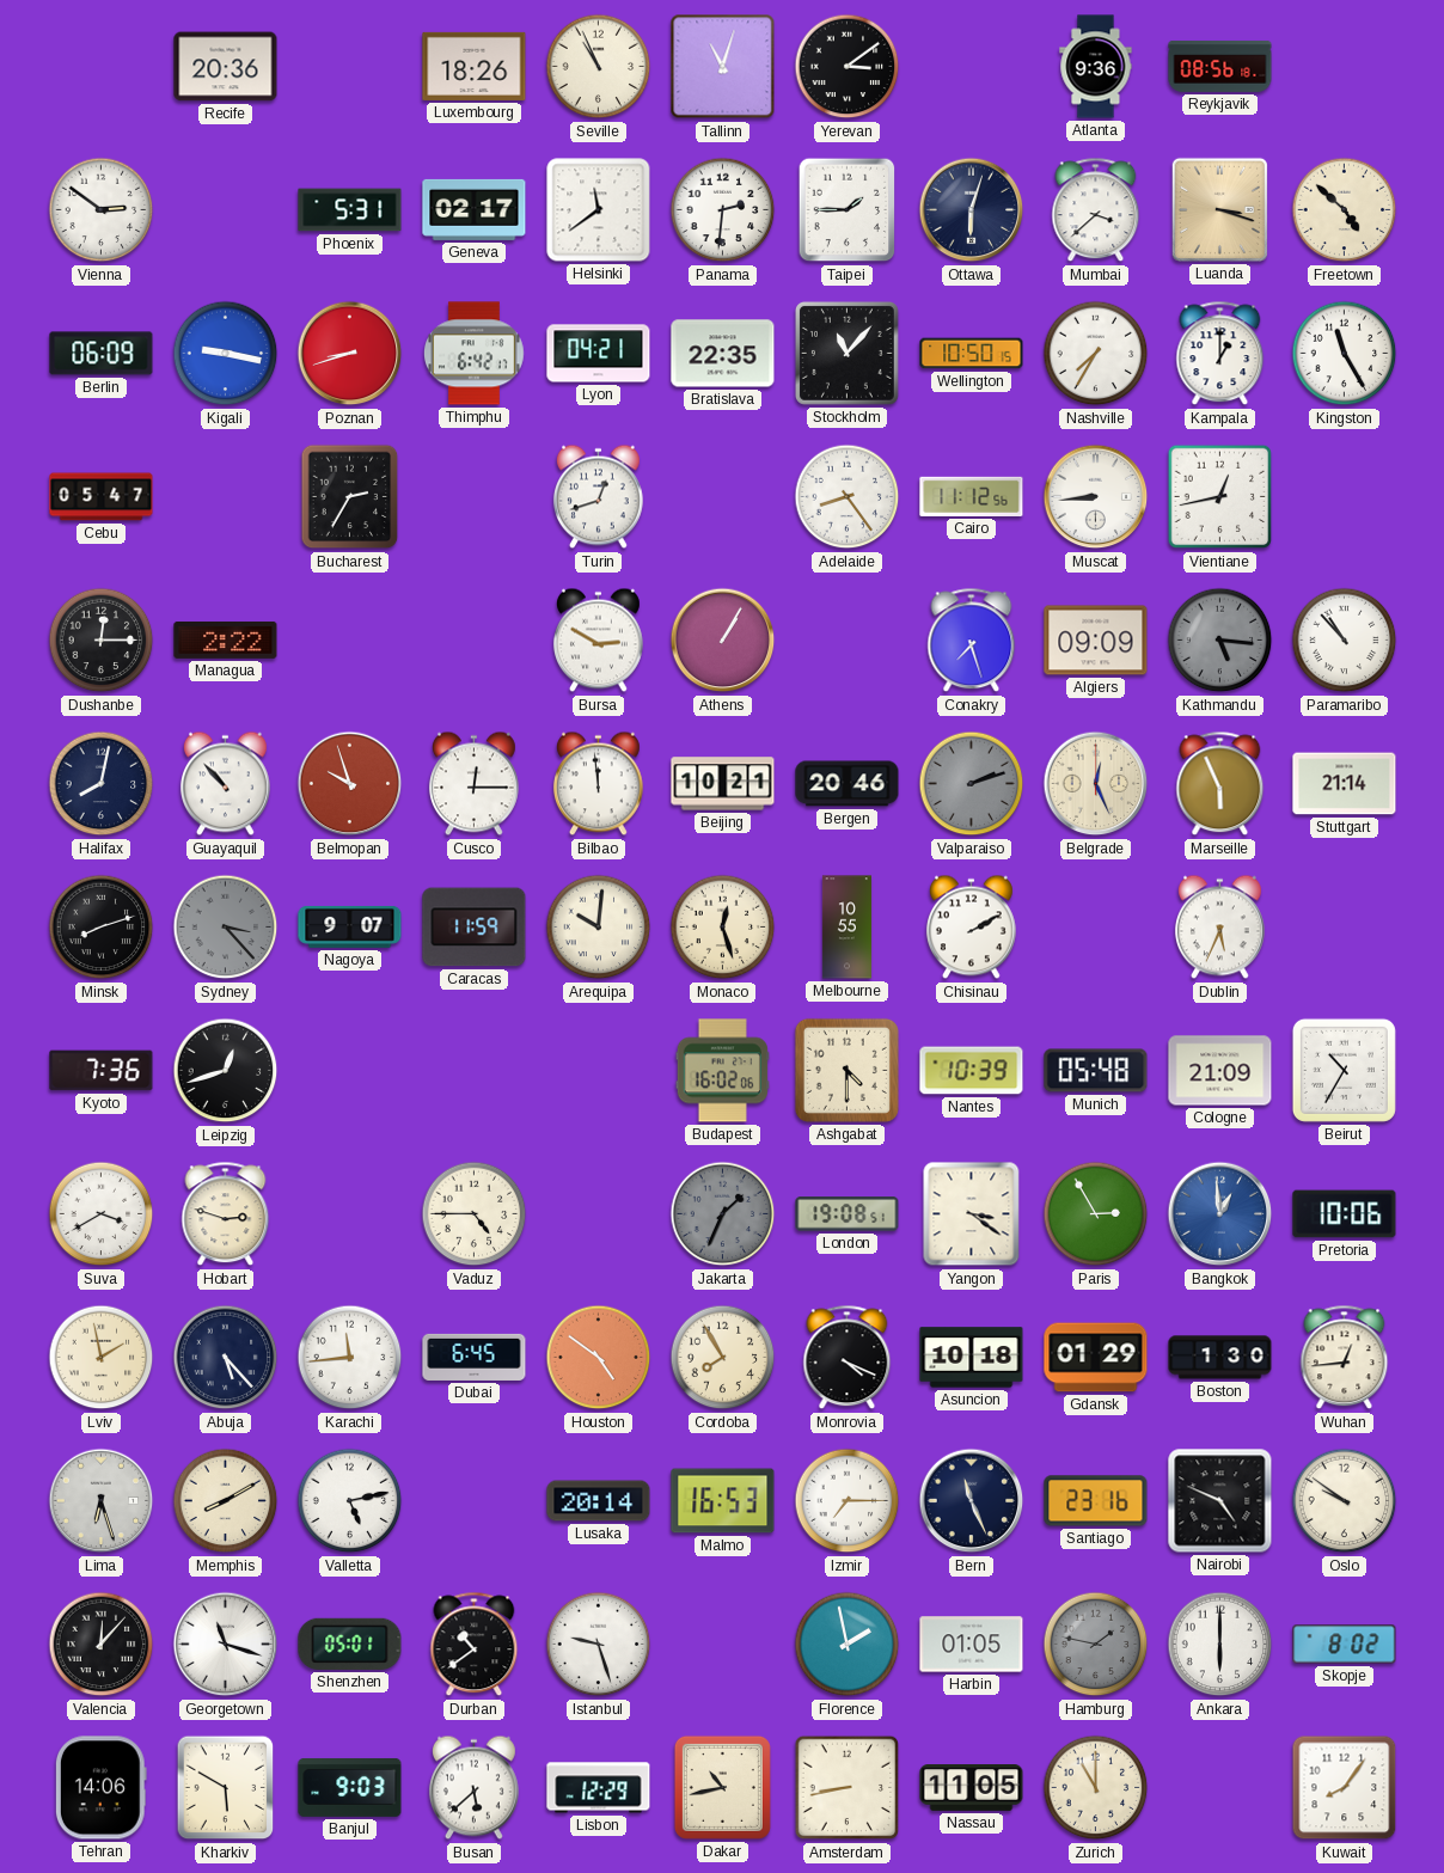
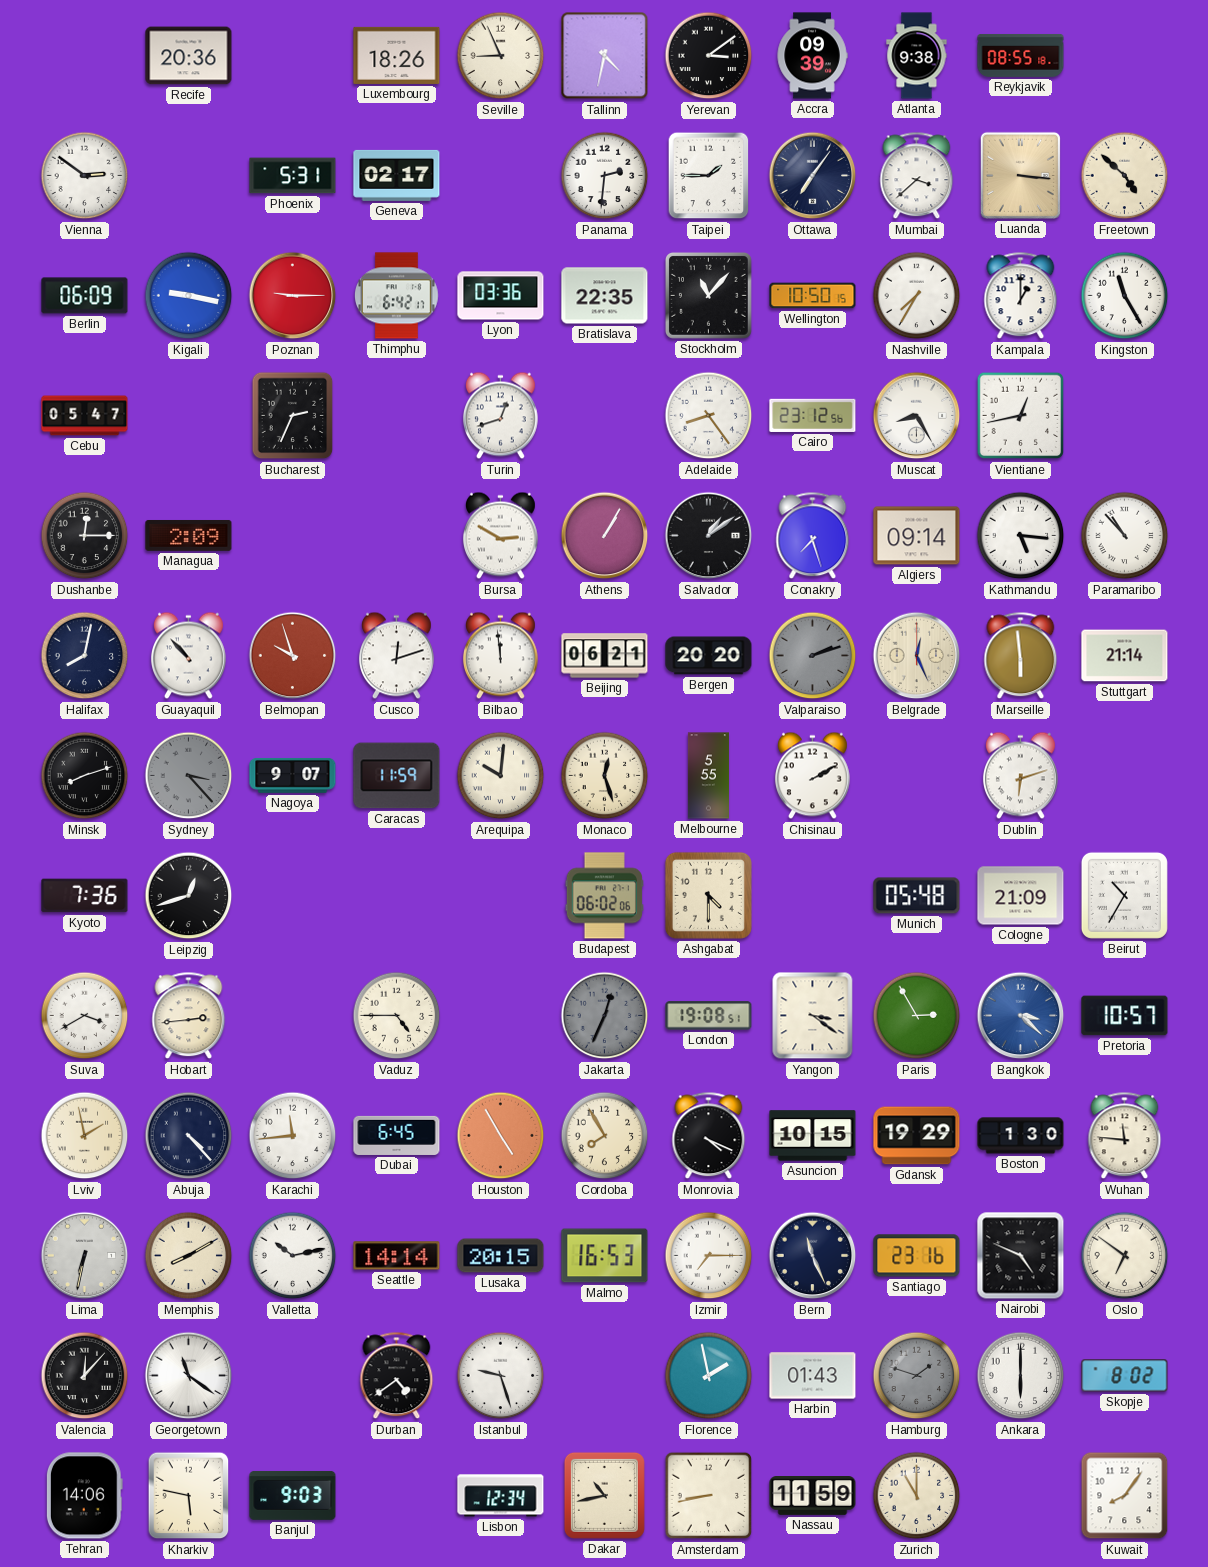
Seville: 10:56 -> 8:56 (501, 56)
Tallinn: 11:03 -> 4:32 (605, 56)
Accra: none -> 09:39 (812, 56)
Atlanta: 9:36 -> 9:38 (917, 56)
Reykjavik: 08:56 -> 08:55 (1021, 55)
Helsinki: 11:39 -> none (599, 210)
Ottawa: 6:03 -> 7:06 (813, 176)
Luanda: 3:18 -> 3:16 (1020, 175)
Poznan: 8:42 -> 9:15 (293, 296)
Lyon: 04:21 -> 03:36 (501, 296)
Bucharest: 2:35 -> 2:34 (293, 416)
Cairo: 11:12 -> 23:12 (813, 415)
Muscat: 8:44 -> 8:25 (917, 416)
Managua: 2:22 -> 2:09 (189, 535)
Salvador: none -> 1:09 (709, 536)
Algiers: 09:09 -> 09:14 (917, 536)
Kathmandu dial: grey -> white (1021, 536)
Cusco: 12:15 -> 12:12 (396, 656)
Beijing: 10:21 -> 06:21 (605, 656)
Bergen: 20:46 -> 20:20 (709, 656)
Marseille: 5:56 -> 5:59 (1021, 656)
Melbourne: 10:55 -> 5:55 (708, 776)
Dublin: 5:34 -> 6:12 (1020, 776)
Budapest: 16:02 -> 06:02 (604, 896)
Nantes: 10:39 -> none (972, 1071)
Hobart: 2:48 -> 2:44 (189, 1016)
Jakarta: 1:34 -> 12:34 (605, 1016)
Bangkok: 12:59 -> 3:22 (1021, 1016)
Pretoria: 10:06 -> 10:57 (1125, 1016)
Abuja: 5:23 -> 4:23 (189, 1136)
Houston: 4:51 -> 4:55 (501, 1136)
Asuncion: 10:18 -> 10:15 (813, 1136)
Gdansk: 01:29 -> 19:29 (917, 1136)
Wuhan: 12:44 -> 11:46 (1125, 1136)
Lima: 6:27 -> 6:32 (85, 1256)
Valletta: 5:13 -> 10:13 (293, 1256)
Seattle: none -> 14:14 (397, 1256)
Lusaka: 20:14 -> 20:15 (501, 1256)
Oslo: 9:51 -> 6:51 (1125, 1256)
Georgetown: 11:18 -> 11:21 (189, 1376)
Shenzhen: 05:01 -> none (350, 1644)
Durban: 10:39 -> 4:39 (397, 1376)
Harbin: 01:05 -> 01:43 (813, 1376)
Hamburg: 1:47 -> 1:48 (917, 1376)
Kharkiv: 5:50 -> 5:47 (189, 1496)
Busan: 5:38 -> none (473, 1788)
Lisbon: 12:29 -> 12:34 (501, 1496)
Nassau: 11:05 -> 11:59 (813, 1496)
